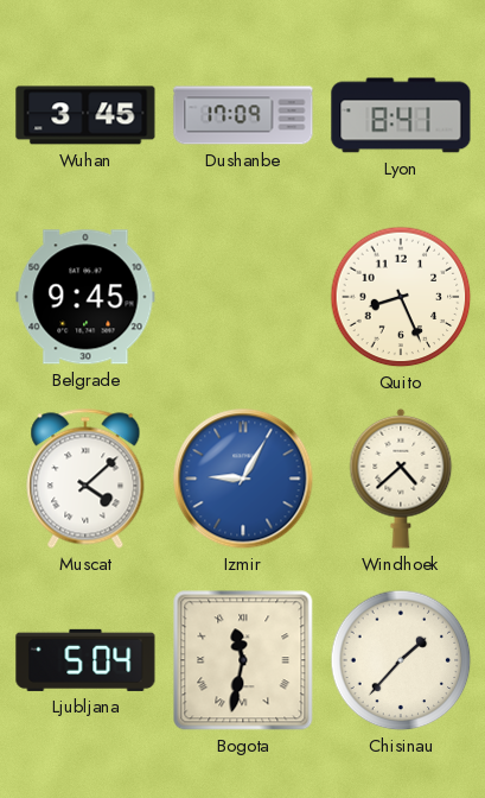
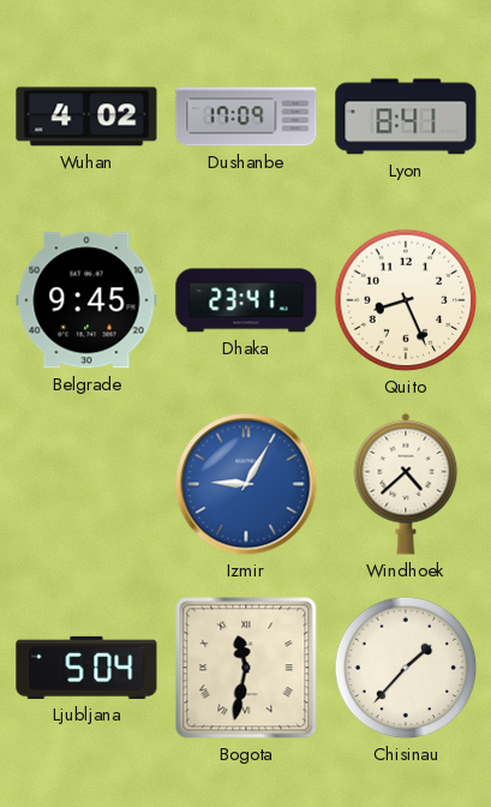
Wuhan: 3:45 -> 4:02 (86, 116)
Dhaka: none -> 23:41 (246, 300)
Muscat: 4:08 -> none (85, 479)
